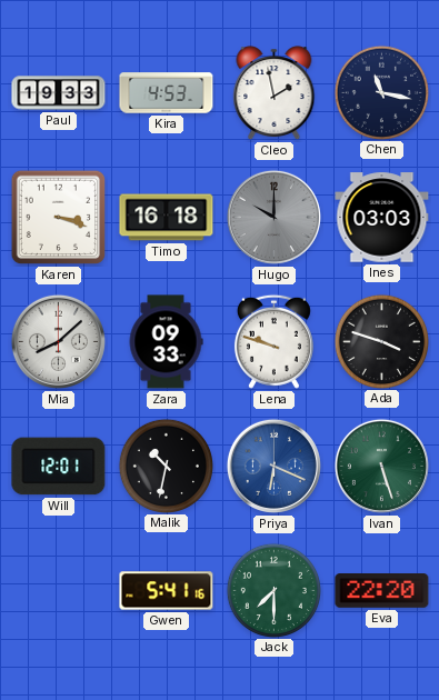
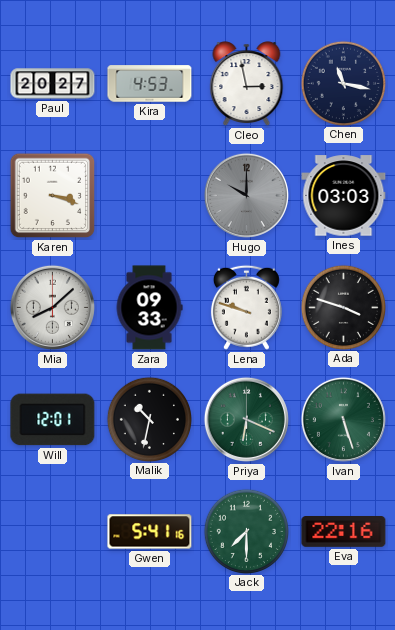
Paul: 19:33 -> 20:27 (53, 84)
Cleo: 1:58 -> 2:58 (247, 84)
Timo: 16:18 -> none (167, 218)
Priya dial: blue -> green (246, 419)
Eva: 22:20 -> 22:16 (344, 532)
